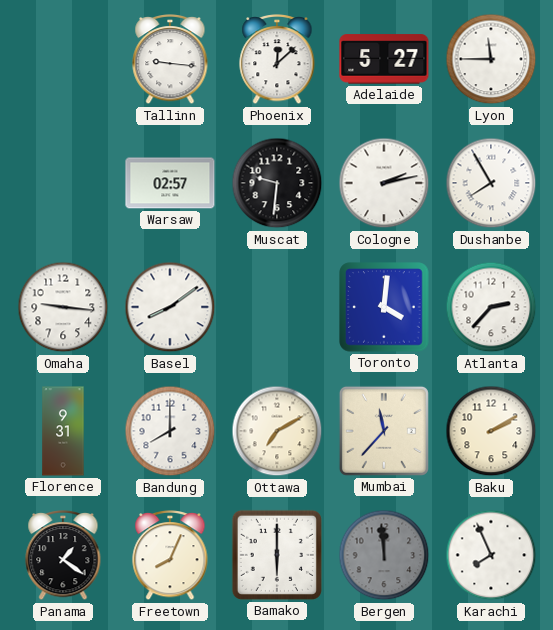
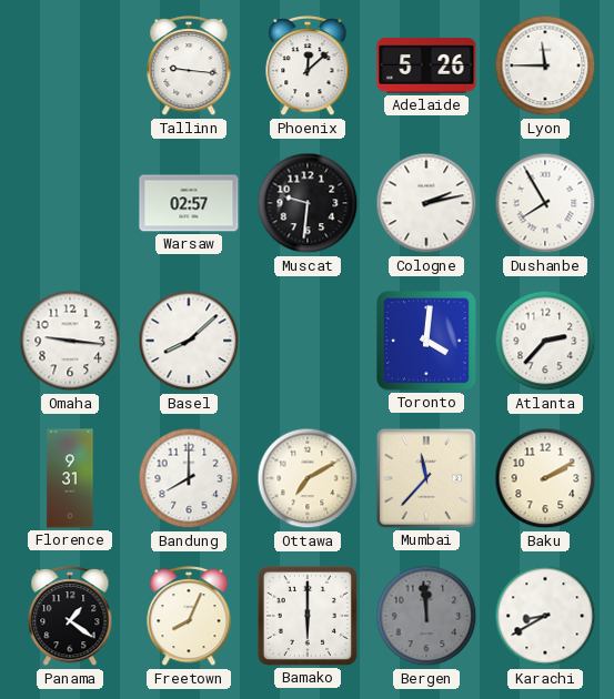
Adelaide: 5:27 -> 5:26 (426, 65)
Basel: 8:09 -> 8:08 (189, 341)
Karachi: 7:56 -> 8:40 (545, 616)
